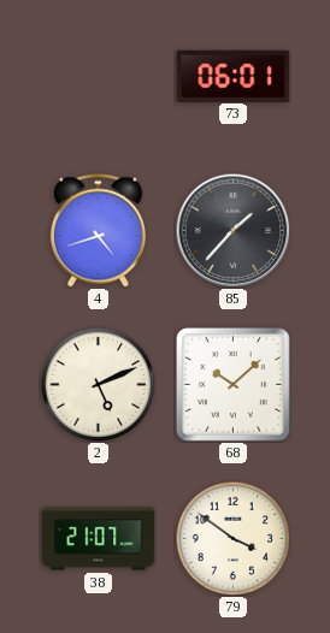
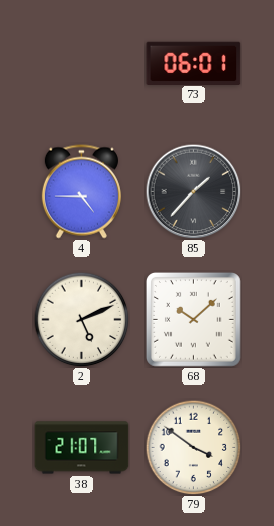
4: 4:42 -> 4:45 (81, 192)
